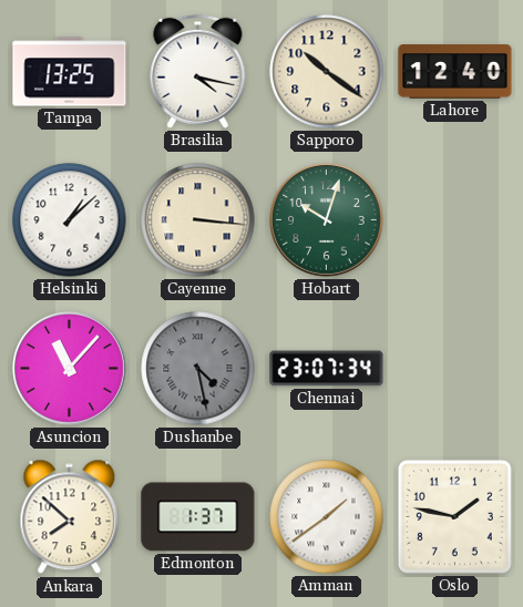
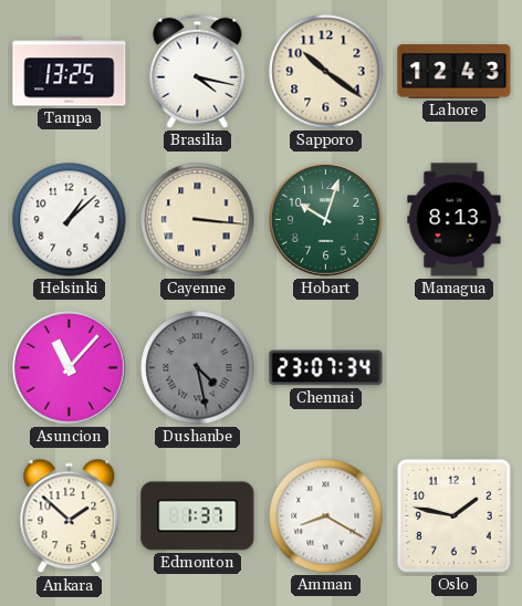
Lahore: 12:40 -> 12:43 (455, 72)
Managua: none -> 8:13 (455, 220)
Ankara: 7:52 -> 1:52 (70, 516)
Amman: 1:39 -> 8:20 (326, 516)
